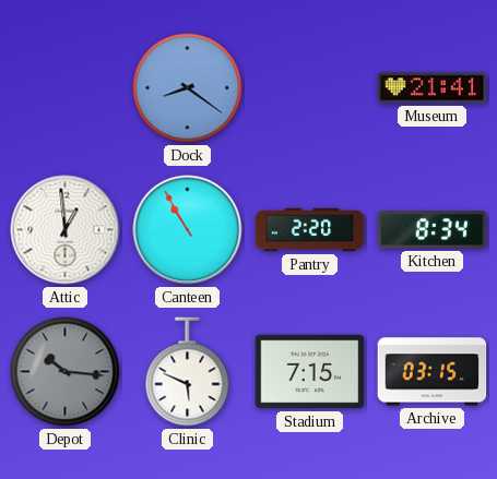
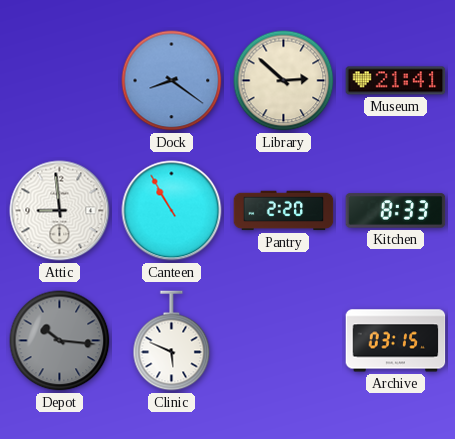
Library: none -> 2:52 (284, 81)
Attic: 12:59 -> 8:59 (60, 211)
Kitchen: 8:34 -> 8:33 (396, 211)
Stadium: 7:15 -> none (310, 372)
